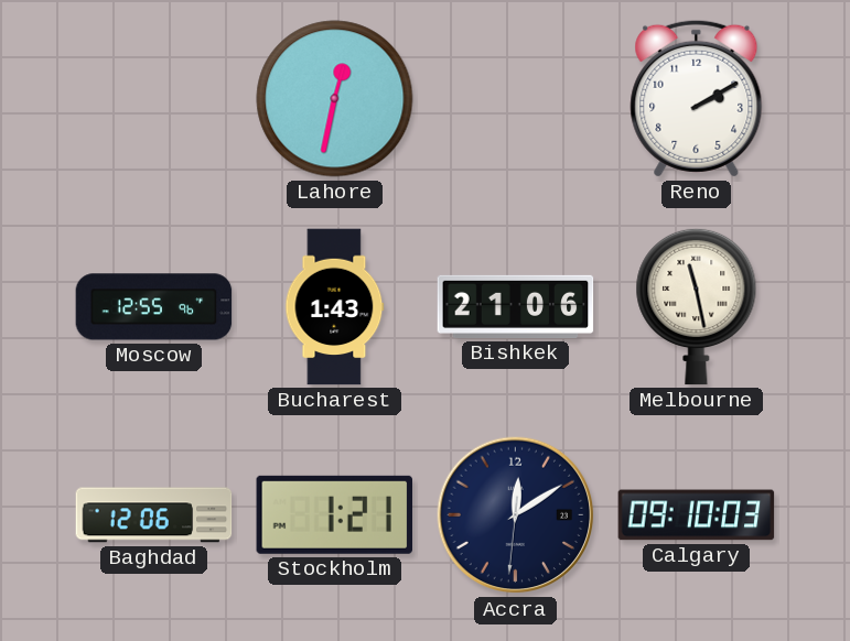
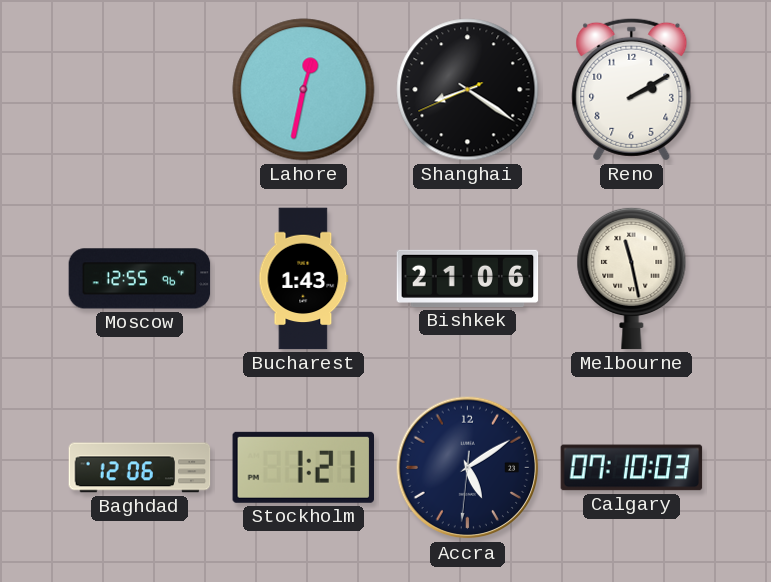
Shanghai: none -> 8:20 (468, 90)
Accra: 12:09 -> 5:09 (468, 468)
Calgary: 09:10 -> 07:10 (632, 468)
